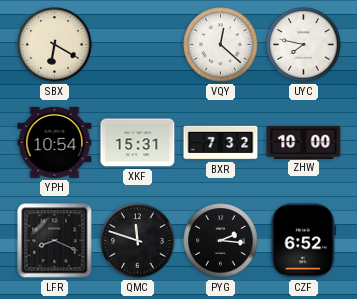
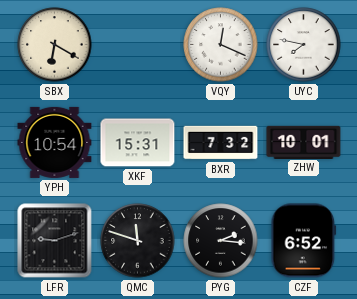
VQY: 12:22 -> 12:19 (221, 45)
ZHW: 10:00 -> 10:01 (304, 142)
LFR: 8:19 -> 9:12 (55, 241)
